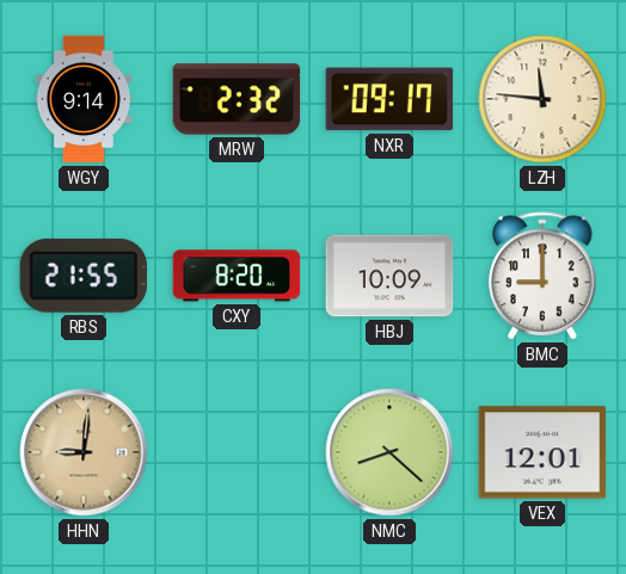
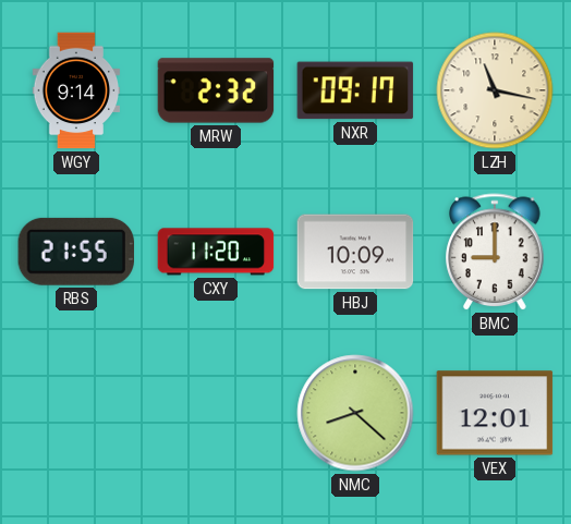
LZH: 11:46 -> 11:17 (495, 90)
CXY: 8:20 -> 11:20 (216, 252)
HHN: 9:01 -> none (84, 452)
